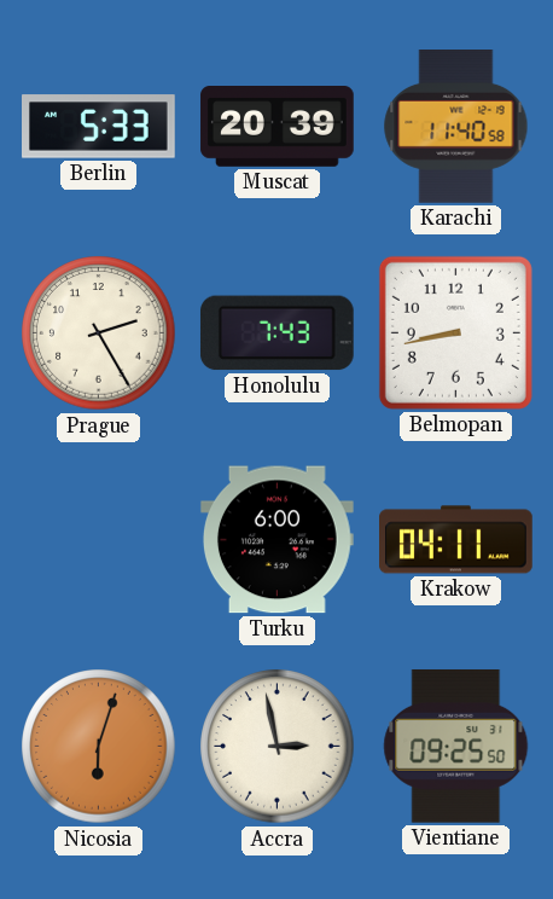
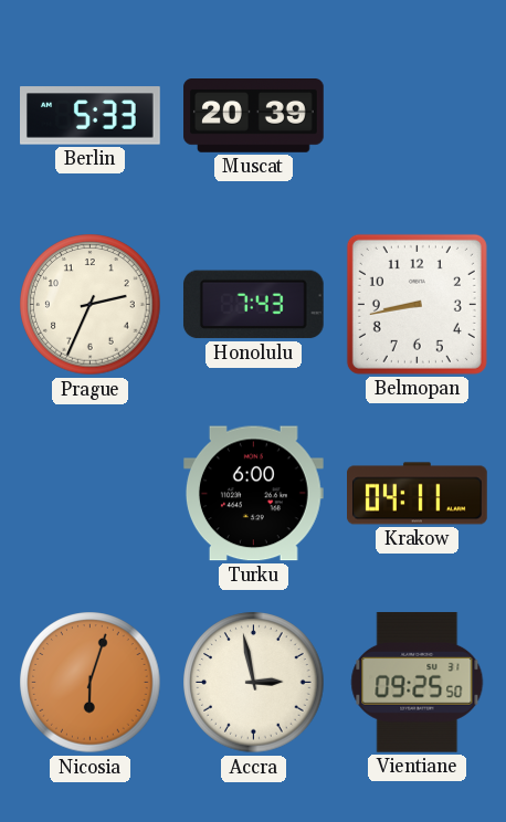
Karachi: 11:40 -> none (456, 127)
Prague: 2:25 -> 2:34 (91, 305)
